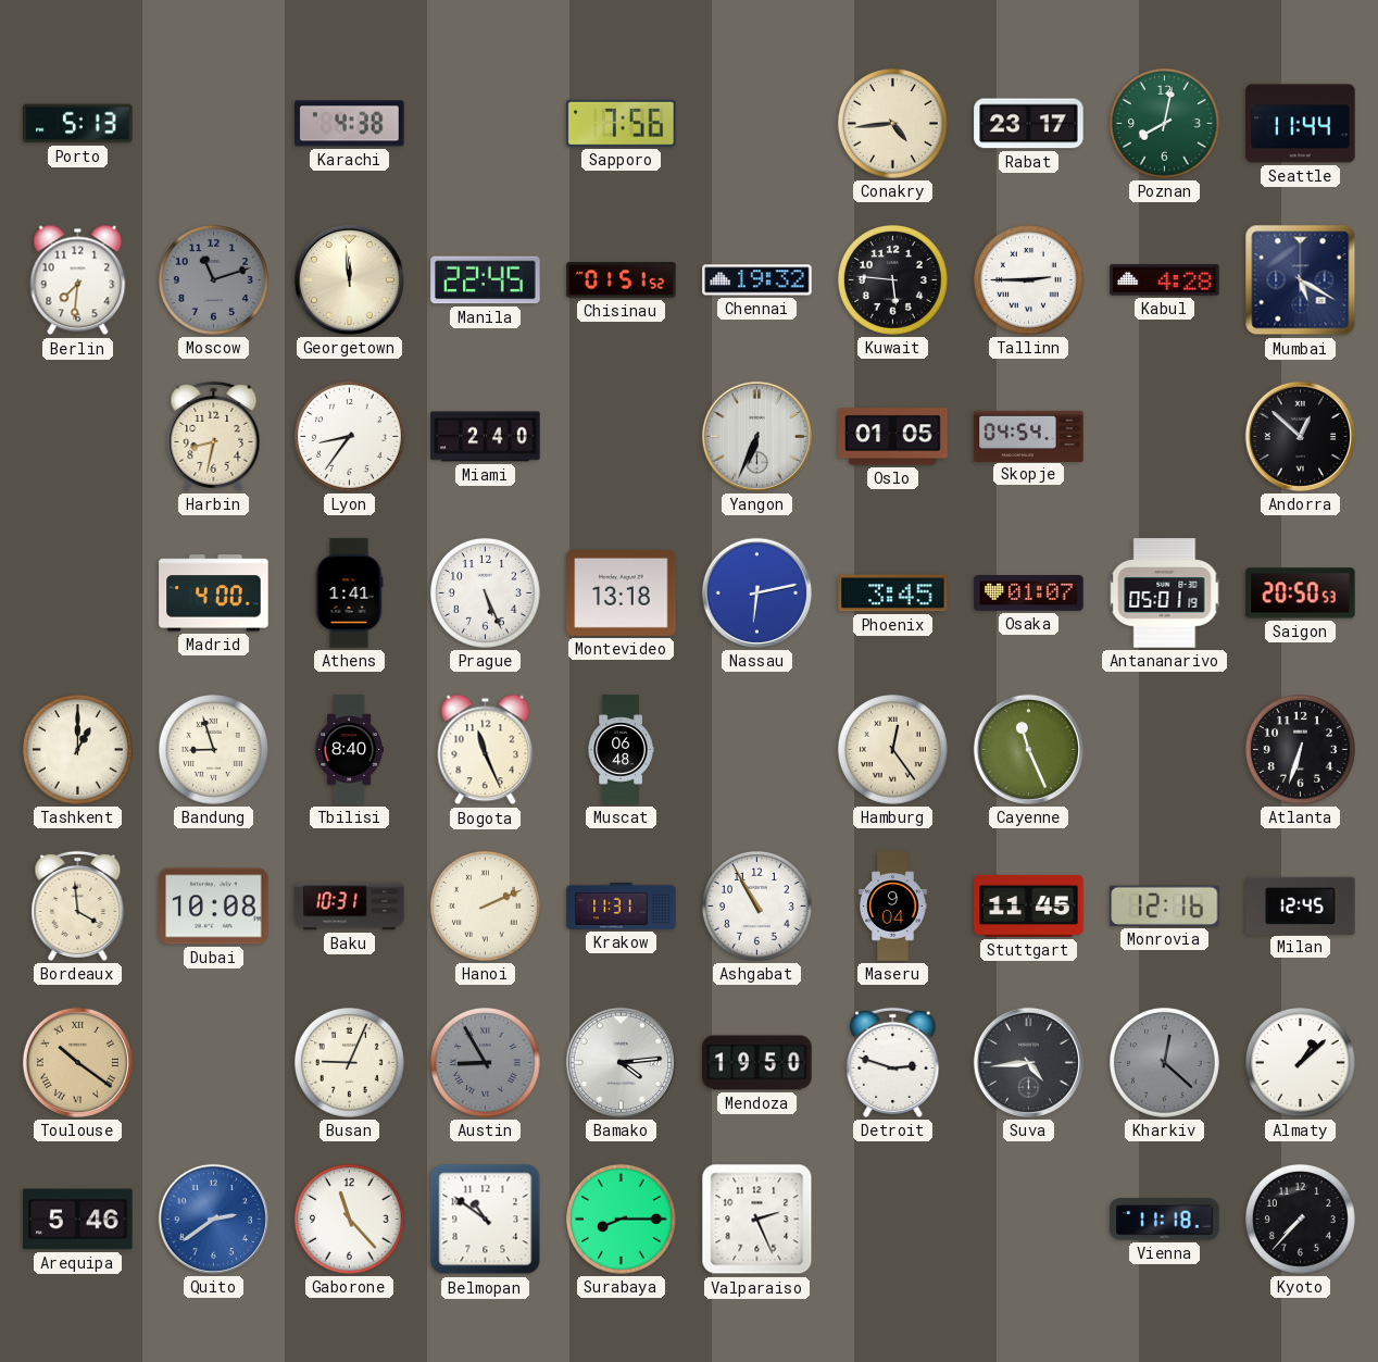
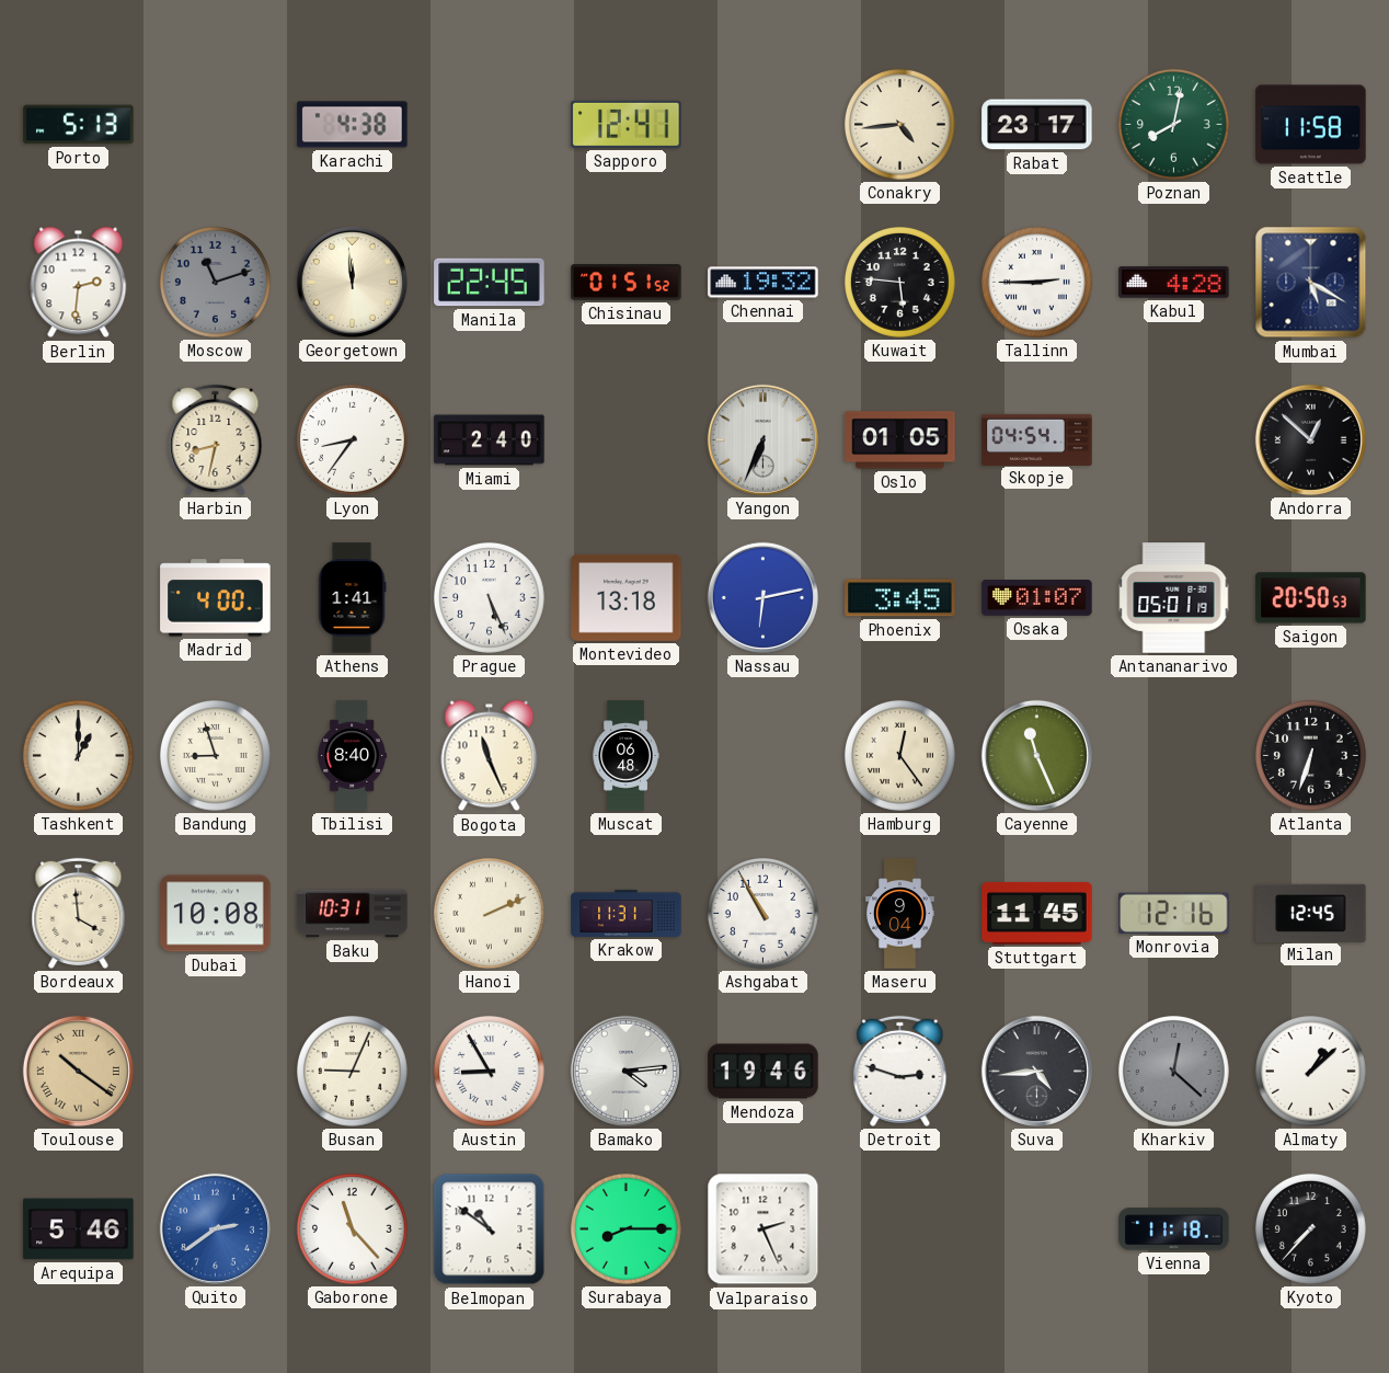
Sapporo: 7:56 -> 12:41 (627, 124)
Seattle: 11:44 -> 11:58 (1311, 125)
Berlin: 7:31 -> 2:31 (79, 283)
Austin dial: grey -> white (489, 1071)
Mendoza: 19:50 -> 19:46 (764, 1072)
